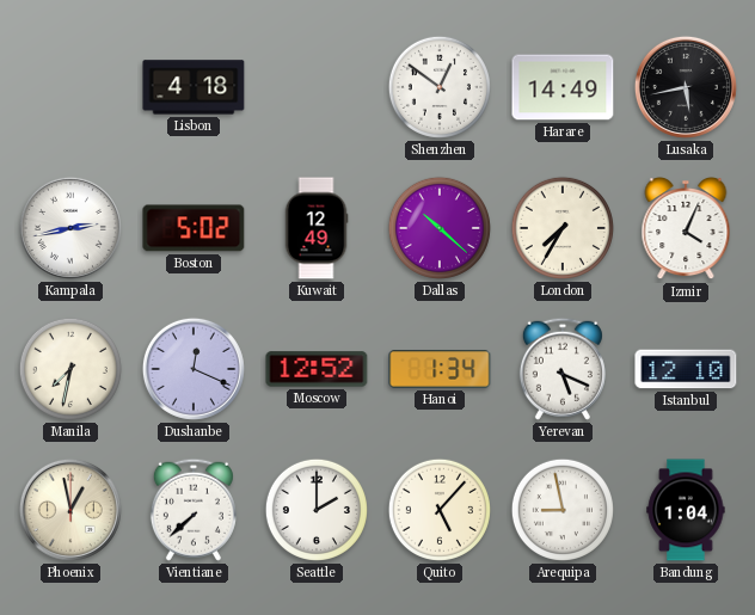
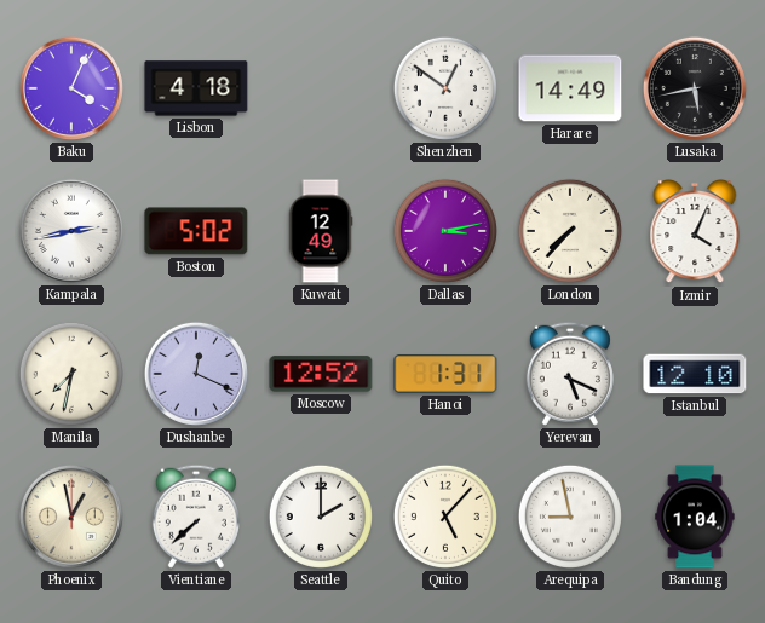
Baku: none -> 4:04 (71, 88)
Dallas: 10:22 -> 3:13 (445, 231)
London: 7:35 -> 7:37 (570, 231)
Hanoi: 1:34 -> 1:31 (445, 374)
